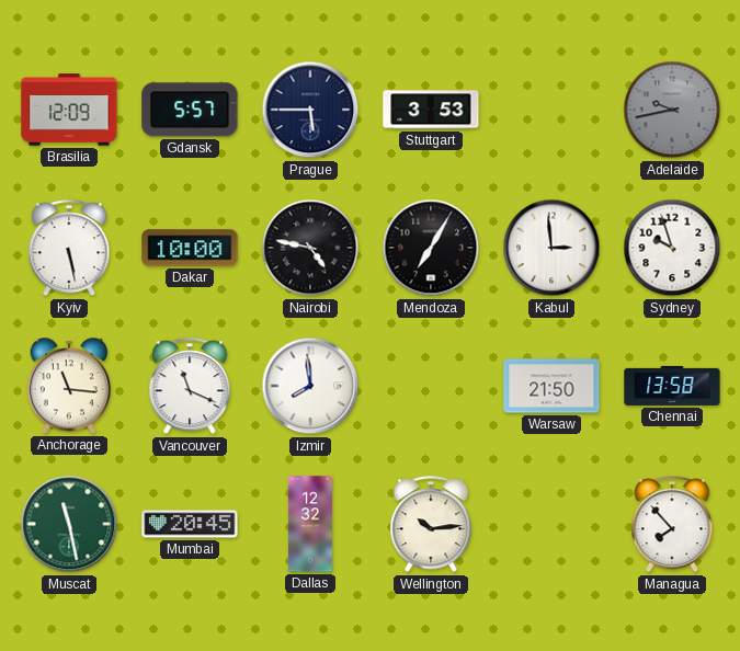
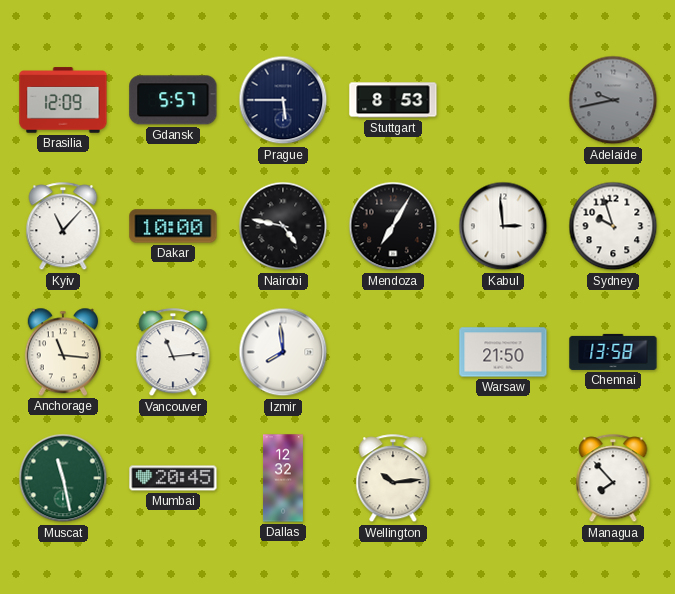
Stuttgart: 3:53 -> 8:53 (393, 100)
Kyiv: 5:28 -> 11:07 (63, 227)
Vancouver: 11:19 -> 11:14 (173, 353)
